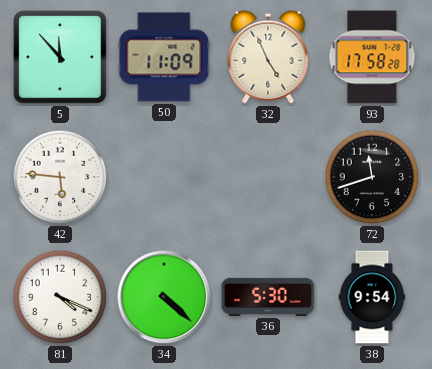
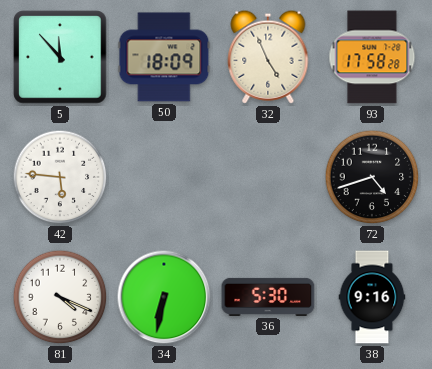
50: 11:09 -> 18:09 (164, 57)
72: 11:42 -> 4:42 (372, 177)
34: 4:22 -> 6:32 (164, 297)
38: 9:54 -> 9:16 (372, 297)
